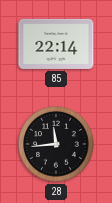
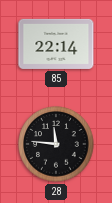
28: 11:44 -> 11:46 (56, 144)
